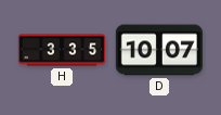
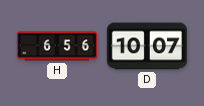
H: 3:35 -> 6:56 (56, 46)
